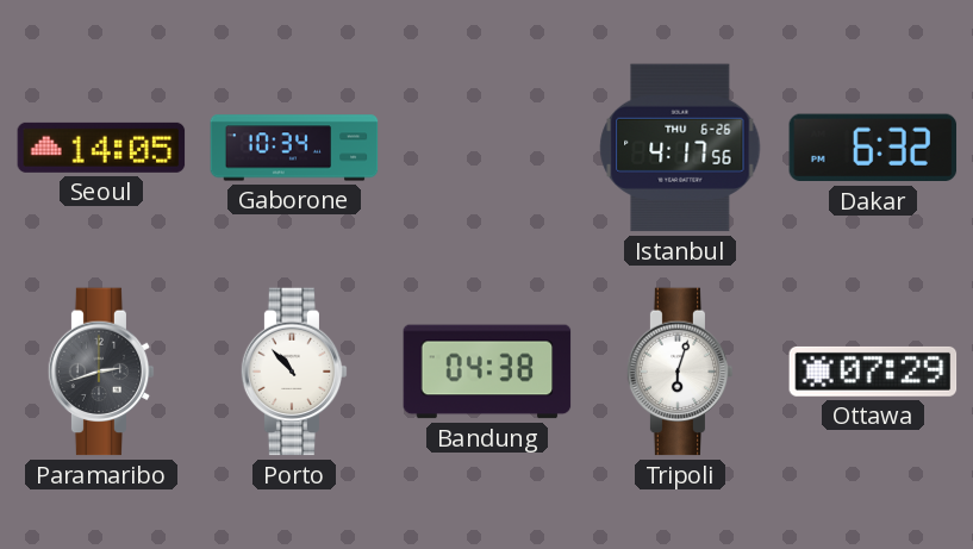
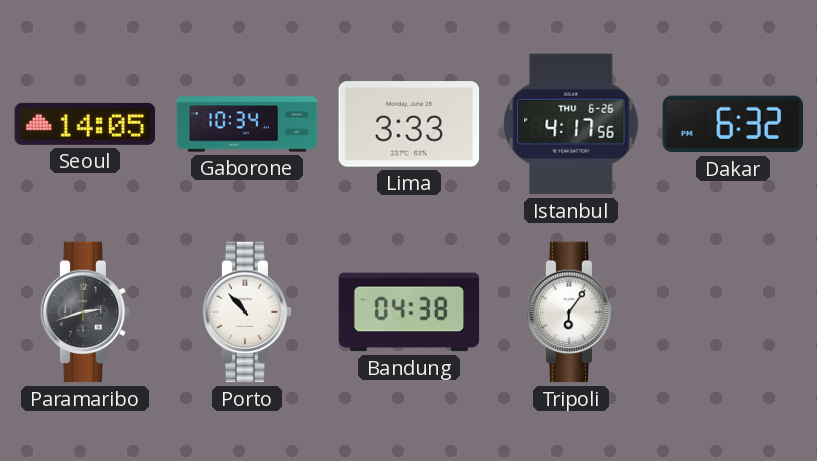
Lima: none -> 3:33 (409, 124)
Tripoli: 6:03 -> 6:06 (571, 312)
Ottawa: 07:29 -> none (873, 372)
